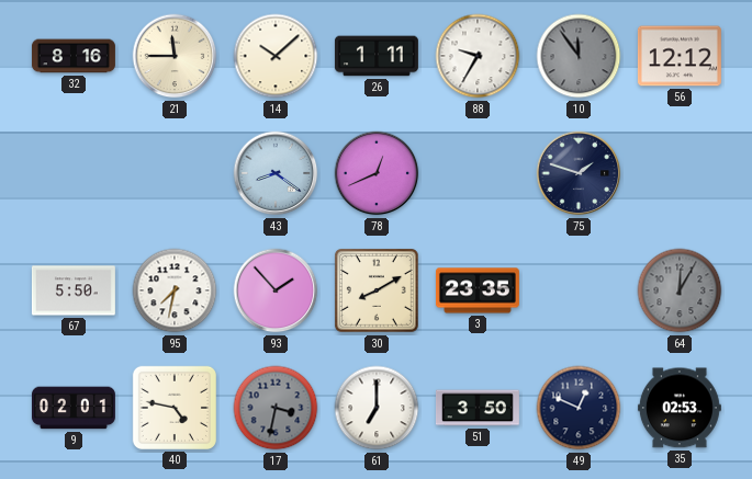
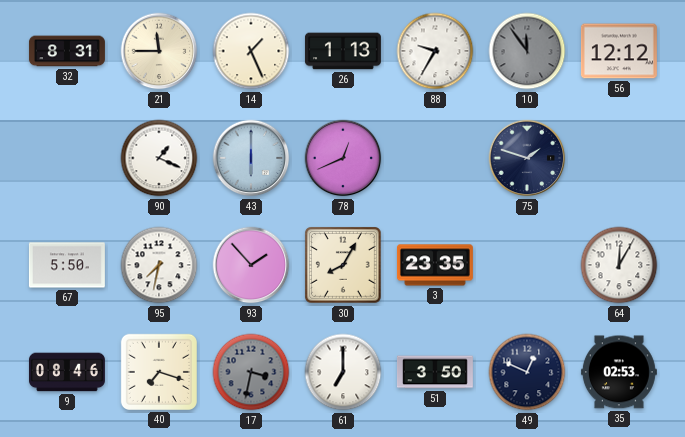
32: 8:16 -> 8:31 (67, 51)
14: 10:08 -> 1:26 (251, 51)
26: 1:11 -> 1:13 (343, 51)
90: none -> 1:19 (159, 158)
43: 8:21 -> 6:00 (251, 158)
30: 8:10 -> 8:05 (344, 266)
64 dial: grey -> white (619, 265)
9: 02:01 -> 08:46 (67, 372)
40: 4:47 -> 7:18 (159, 372)
